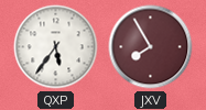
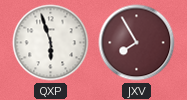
QXP: 5:36 -> 5:57 (51, 43)
